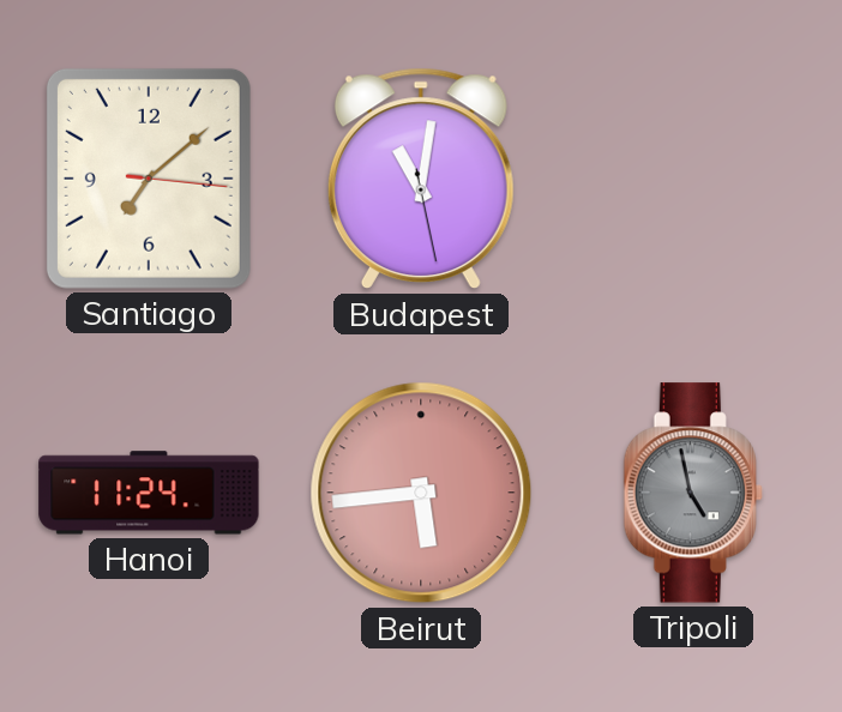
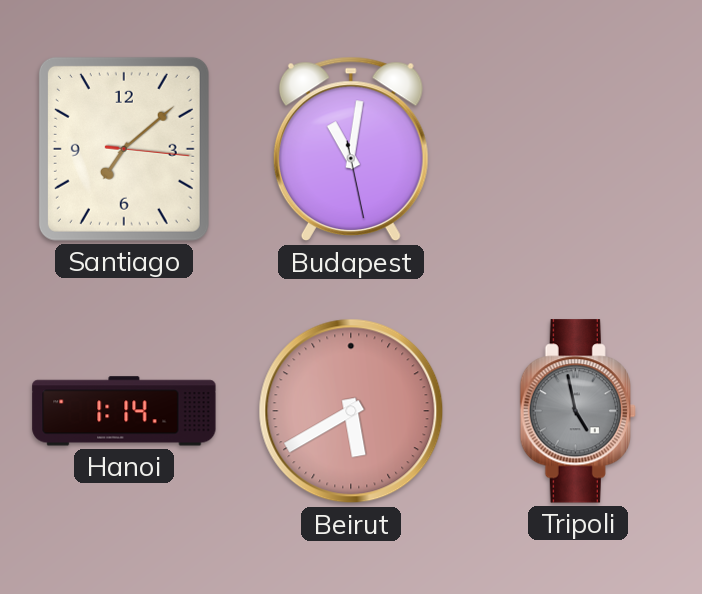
Hanoi: 11:24 -> 1:14 (124, 411)
Beirut: 5:44 -> 5:40 (351, 411)
